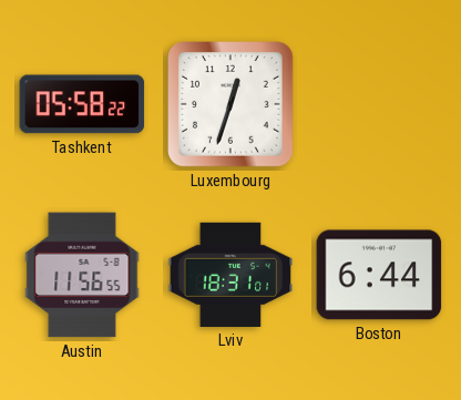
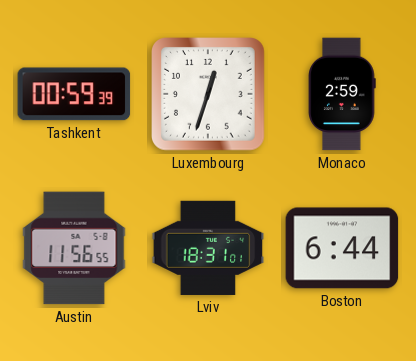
Tashkent: 05:58 -> 00:59 (74, 94)
Monaco: none -> 2:59 (342, 94)
